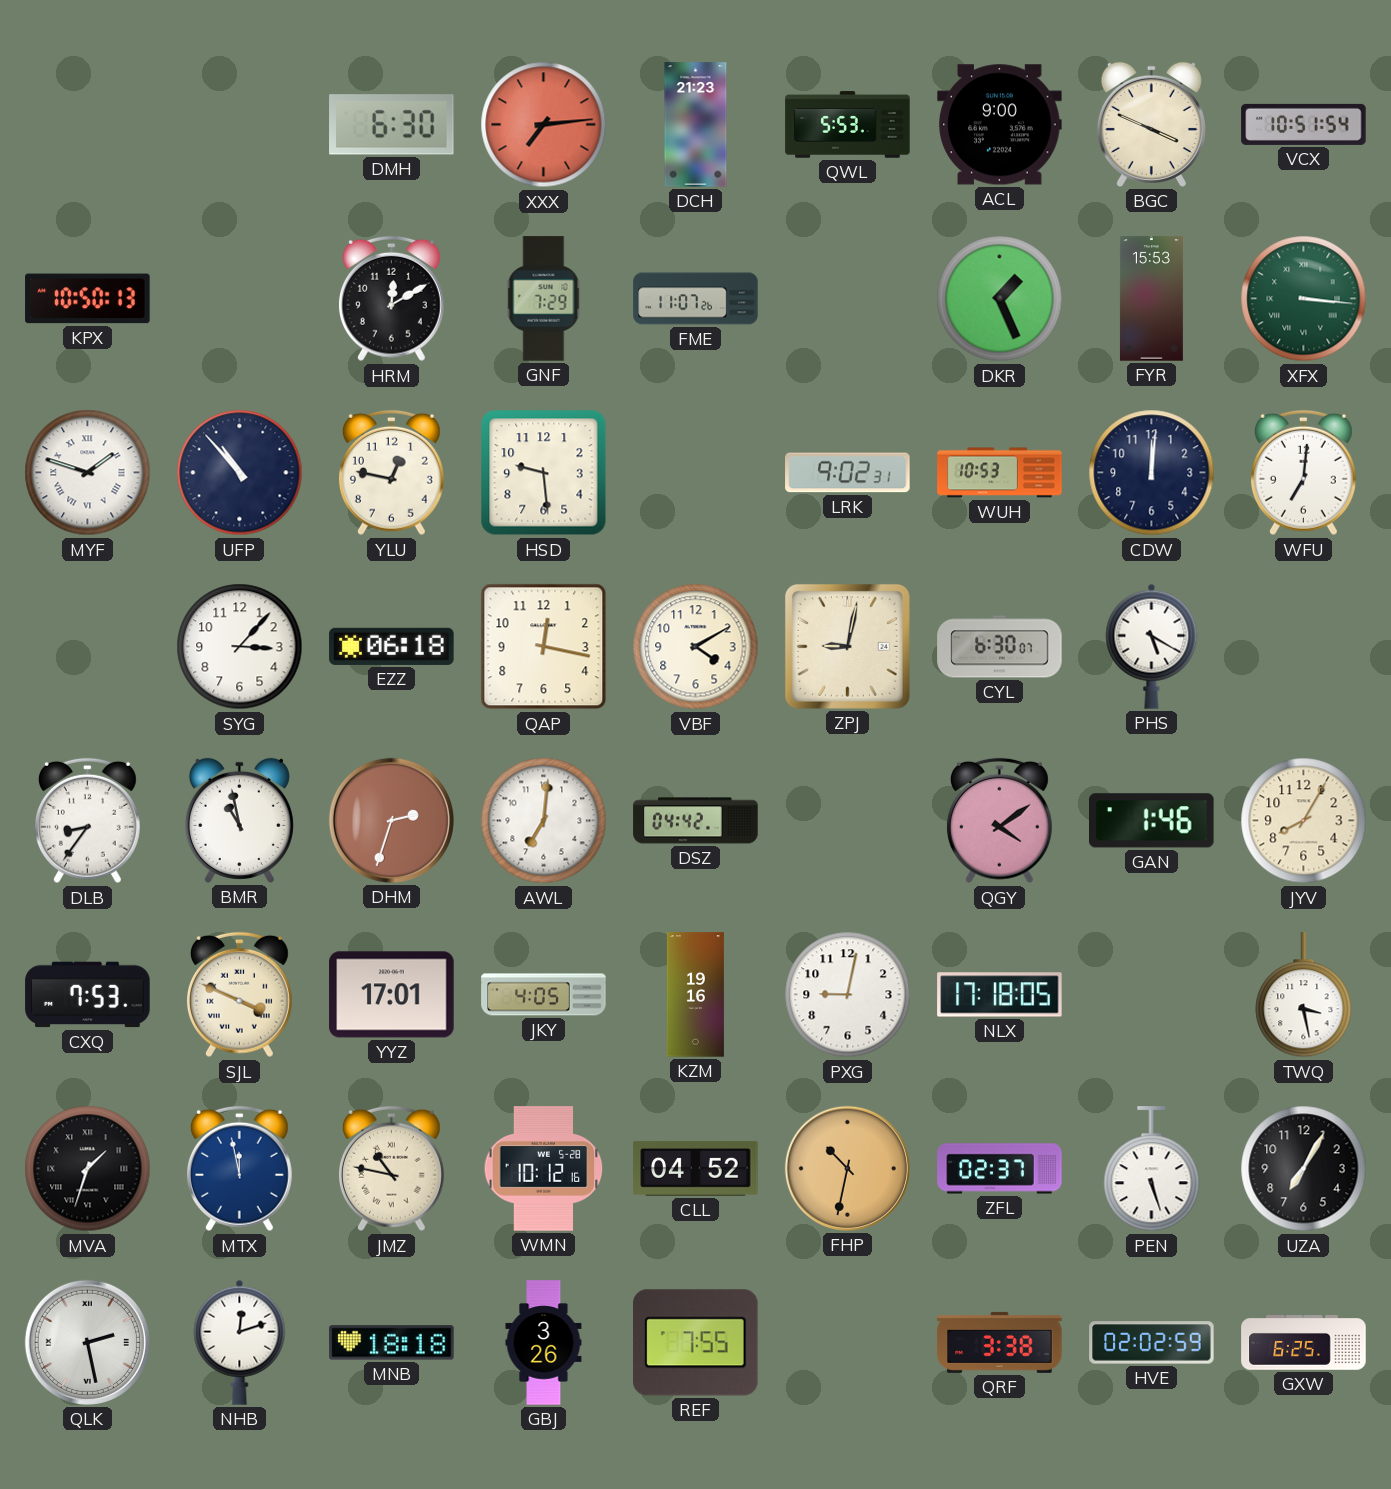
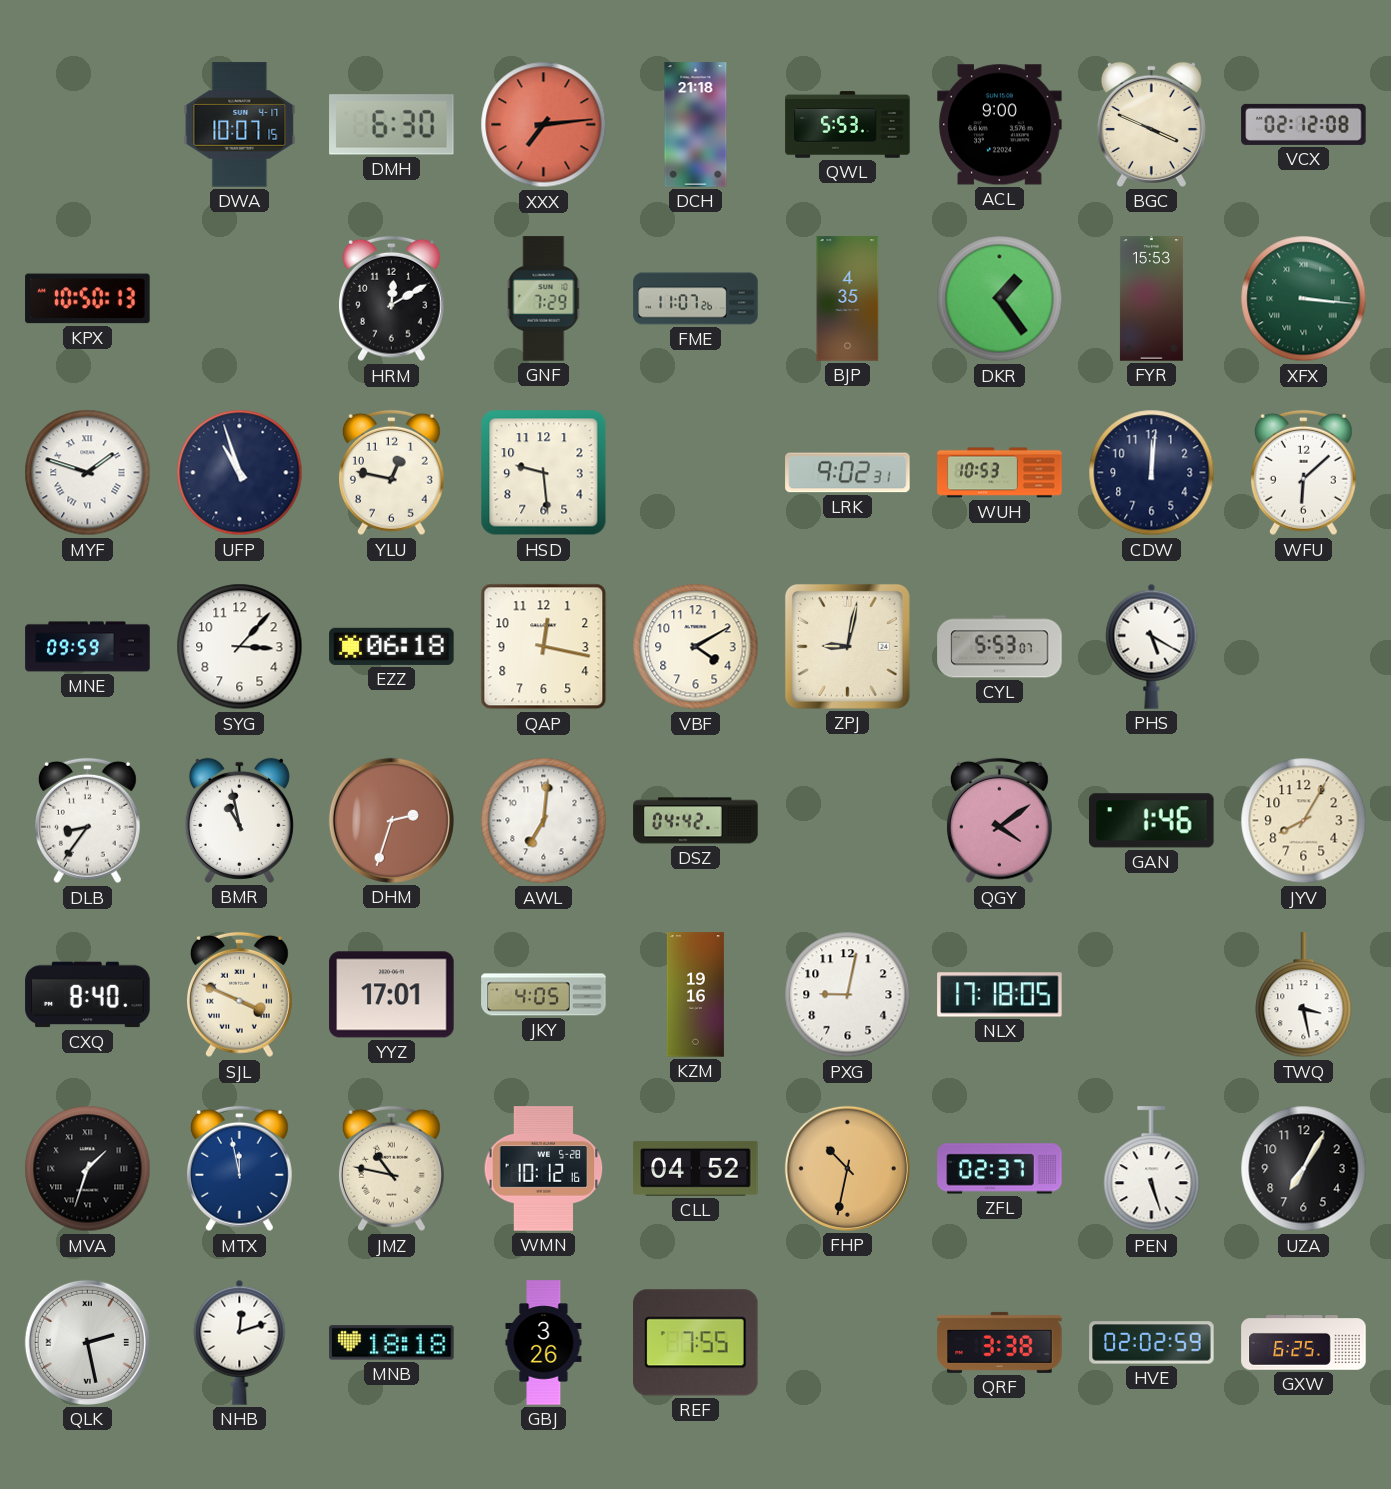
DWA: none -> 10:07 (240, 125)
DCH: 21:23 -> 21:18 (696, 125)
VCX: 10:51 -> 02:12 (1304, 124)
BJP: none -> 4:35 (848, 299)
DKR: 1:26 -> 1:24 (1000, 299)
UFP: 10:53 -> 10:57 (240, 473)
WFU: 7:01 -> 6:08 (1303, 473)
MNE: none -> 09:59 (88, 647)
CYL: 6:30 -> 5:53 (1000, 647)
CXQ: 7:53 -> 8:40 (88, 995)
